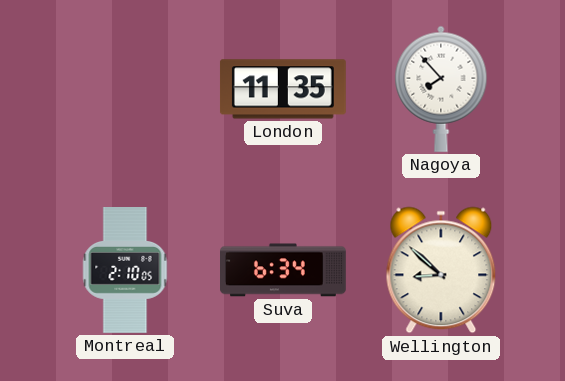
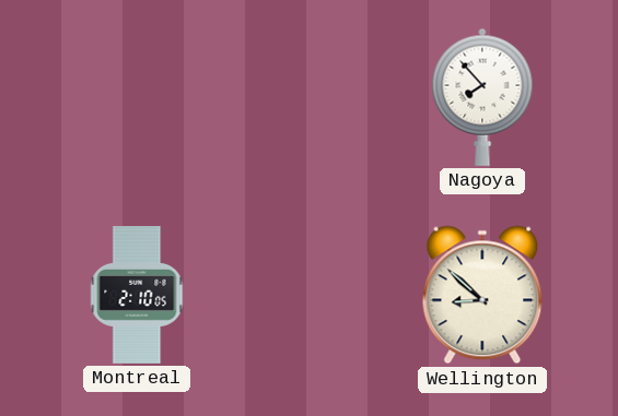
London: 11:35 -> none (283, 89)
Suva: 6:34 -> none (284, 270)
